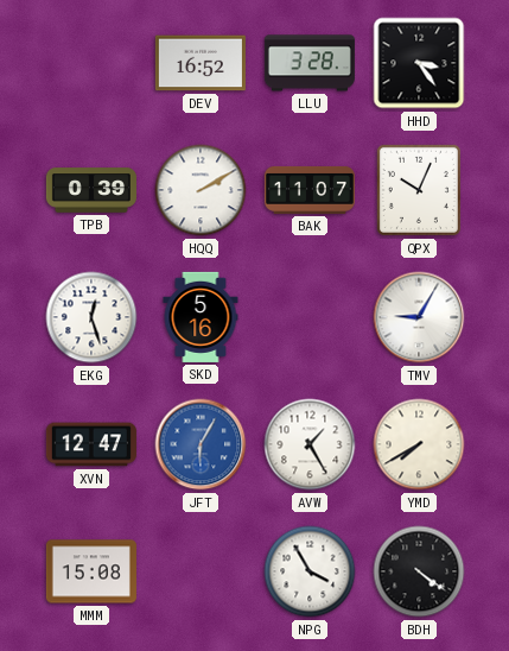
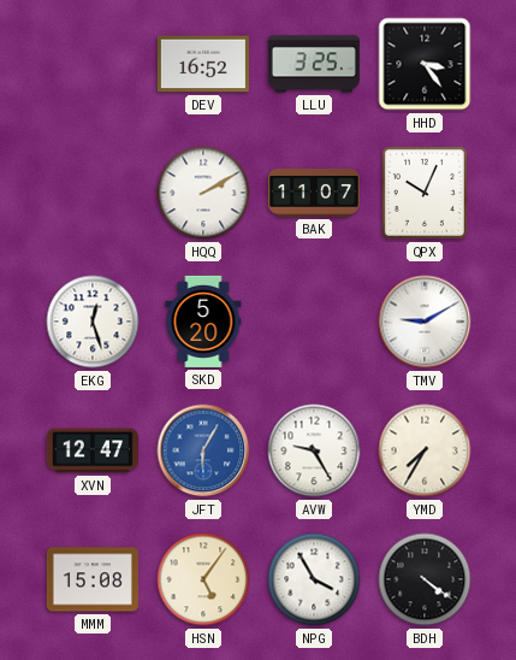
LLU: 3:28 -> 3:25 (314, 64)
TPB: 0:39 -> none (91, 190)
SKD: 5:16 -> 5:20 (203, 322)
TMV: 9:05 -> 9:10 (425, 322)
AVW: 1:25 -> 9:25 (314, 450)
YMD: 7:40 -> 7:35 (425, 450)
HSN: none -> 5:06 (203, 579)
